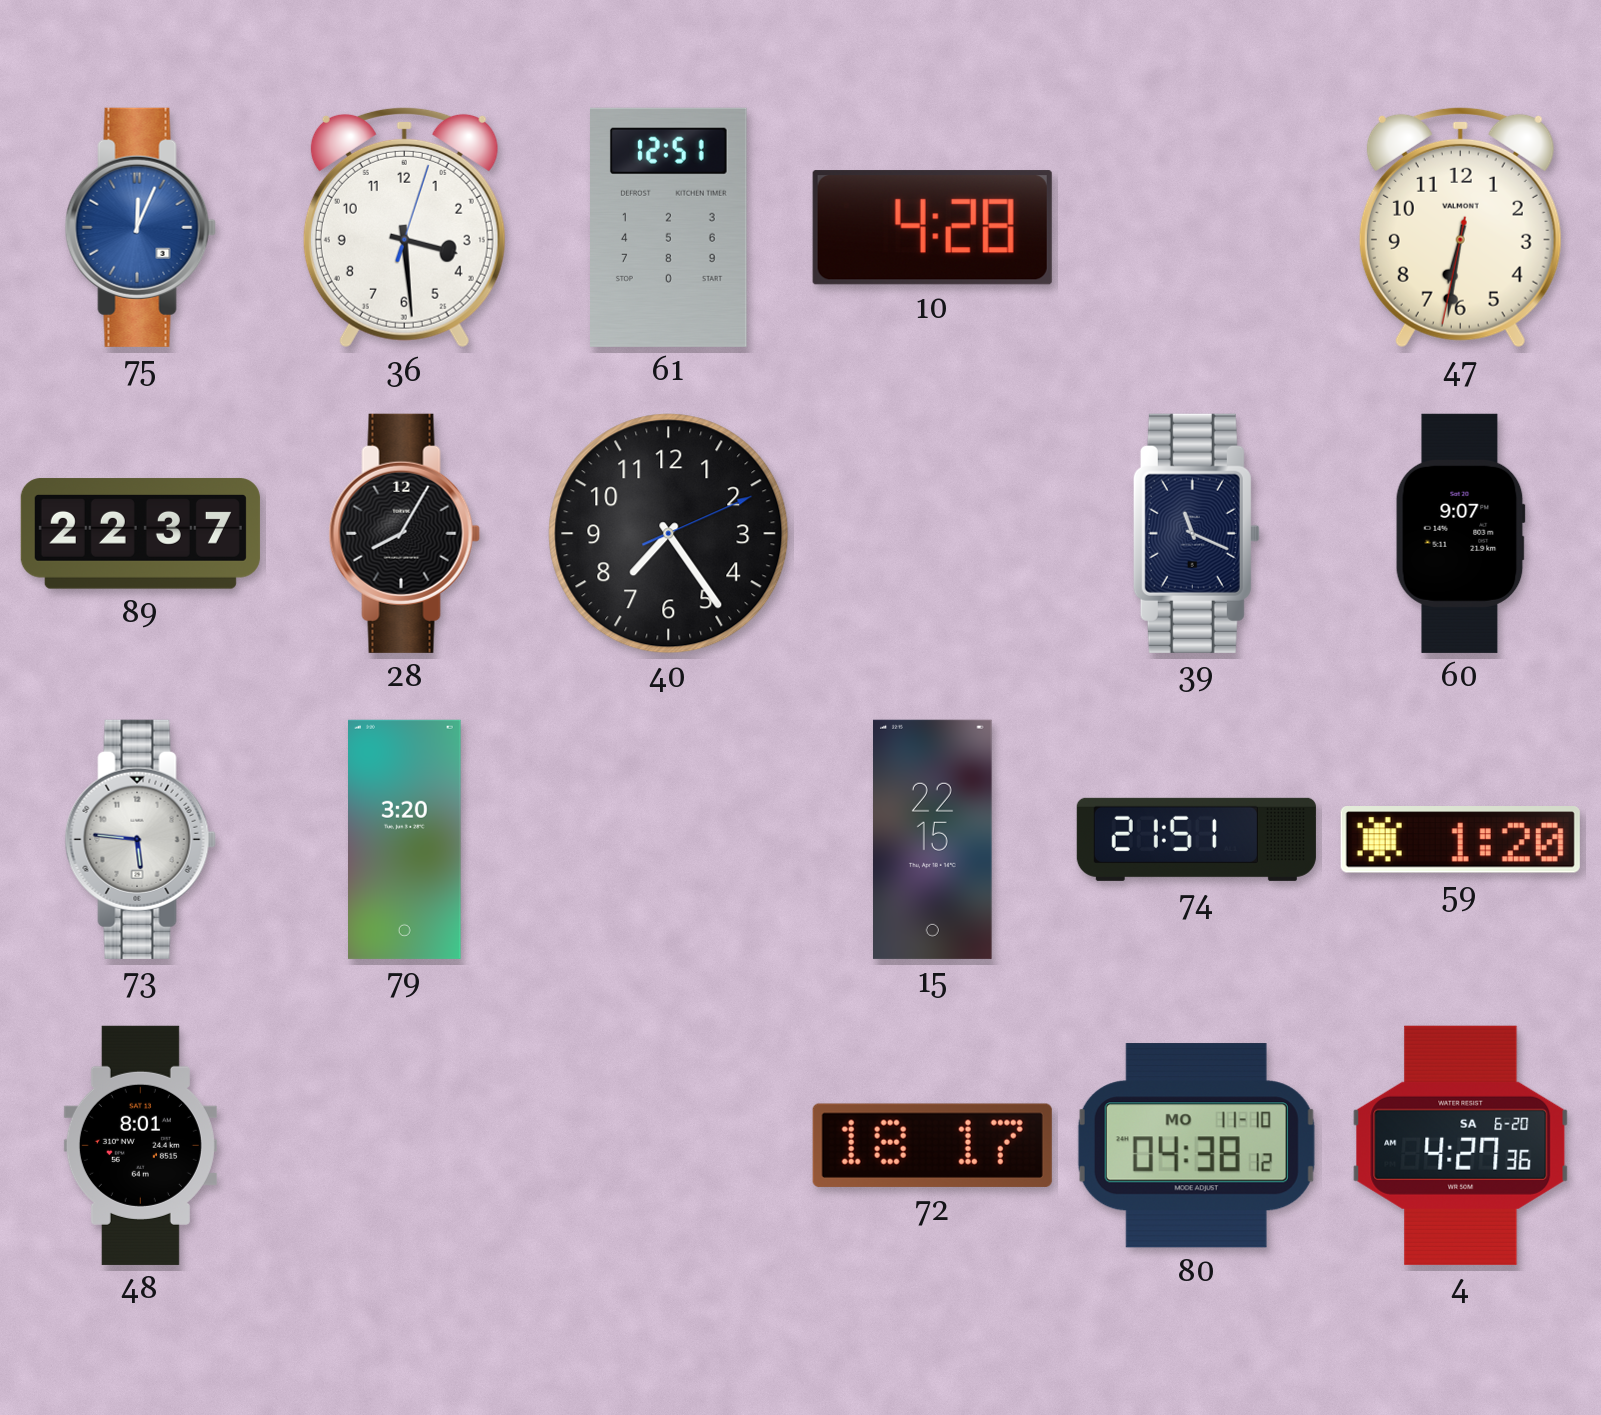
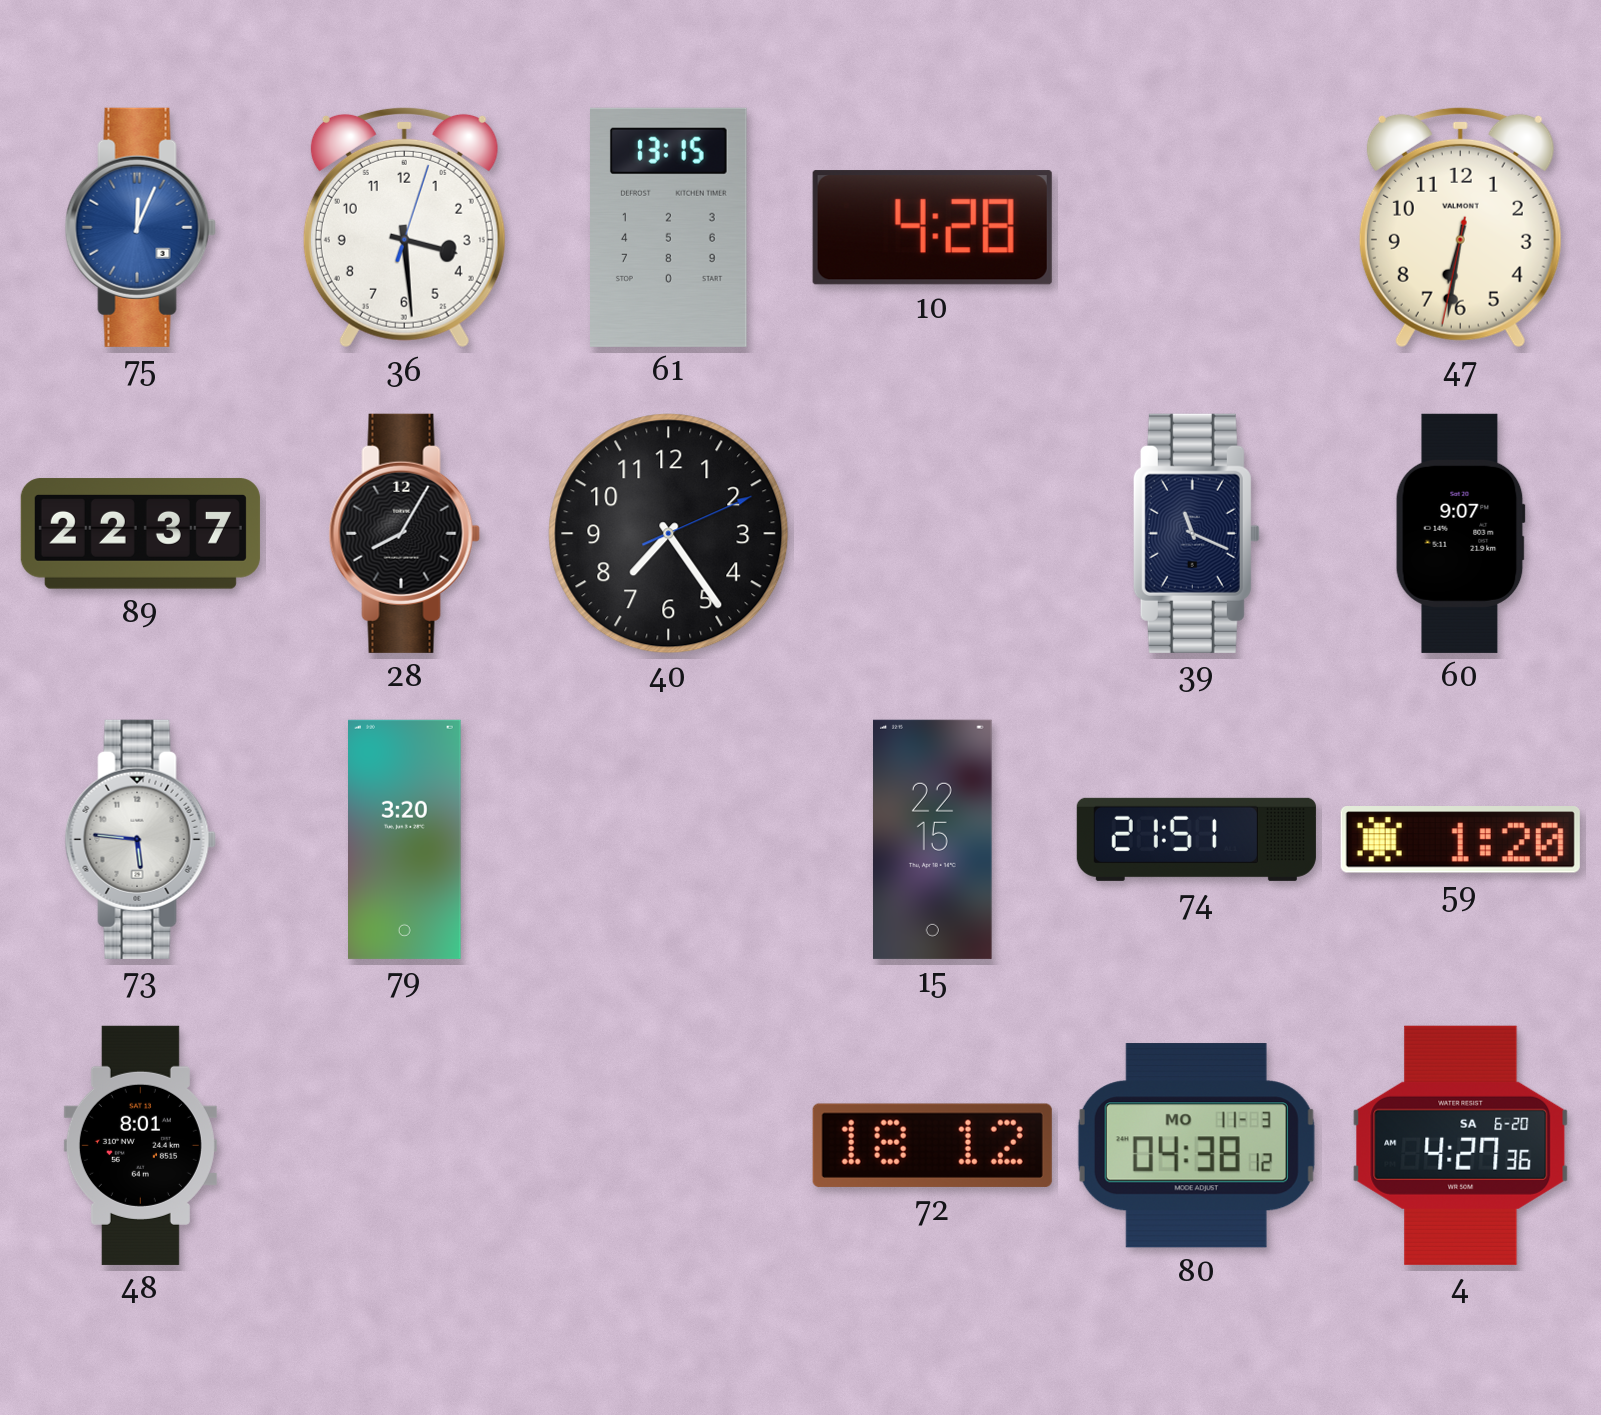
61: 12:51 -> 13:15 (669, 227)
72: 18:17 -> 18:12 (932, 1145)
80 date: MO 11-10 -> MO 11-3 (1196, 1146)
